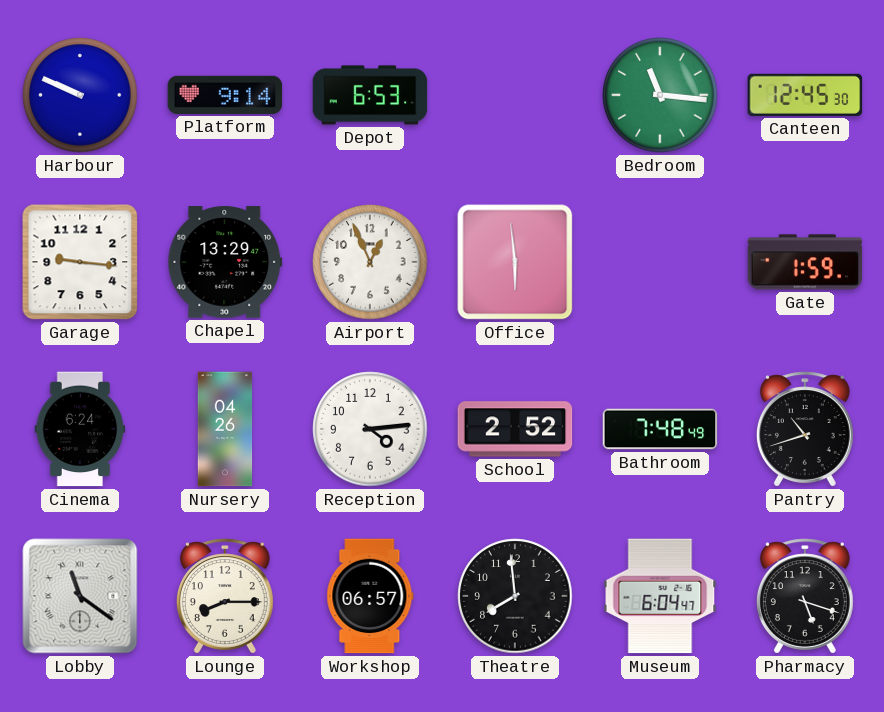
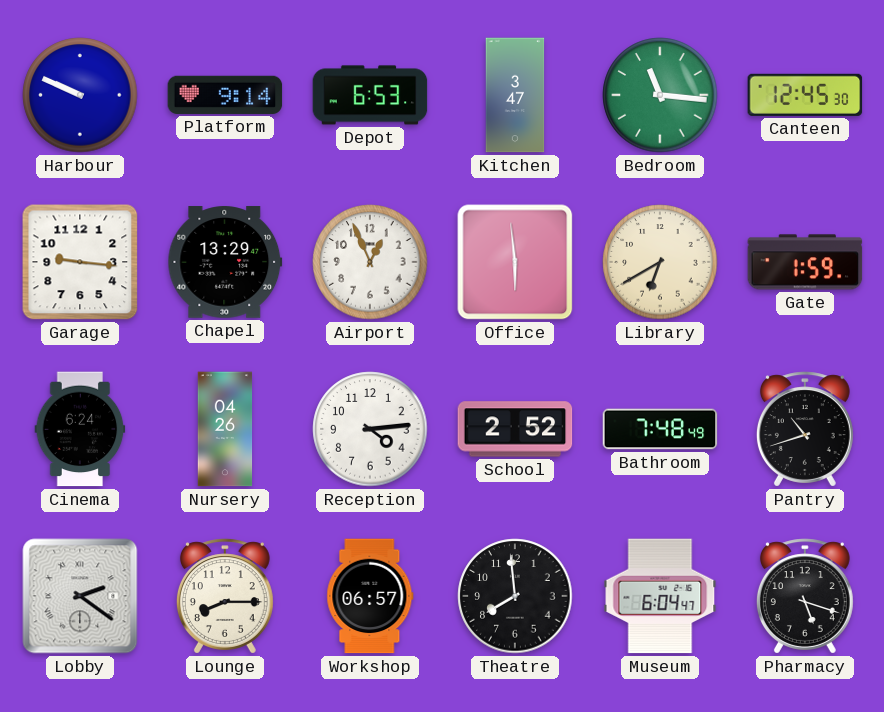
Kitchen: none -> 3:47 (515, 95)
Library: none -> 6:40 (660, 262)
Lobby: 11:21 -> 2:21 (80, 596)
